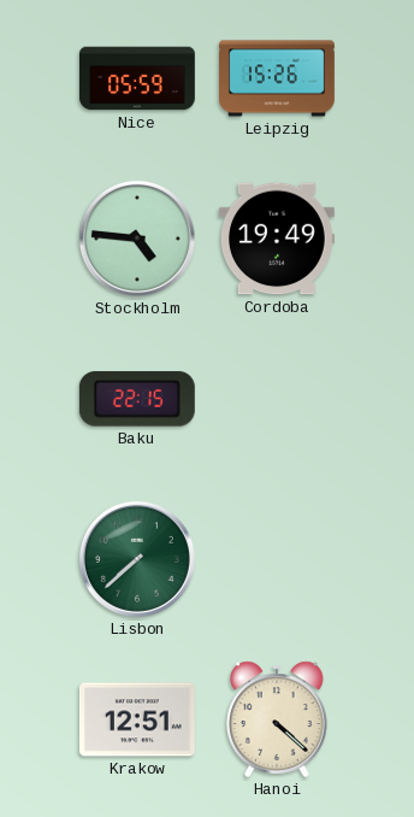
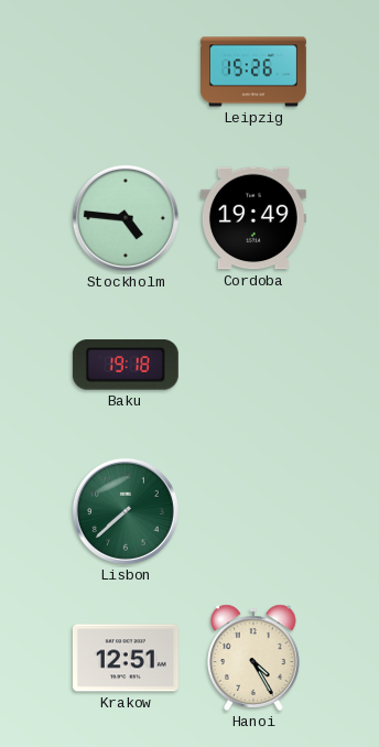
Nice: 05:59 -> none (138, 78)
Baku: 22:15 -> 19:18 (126, 365)
Hanoi: 4:22 -> 4:25 (253, 658)
